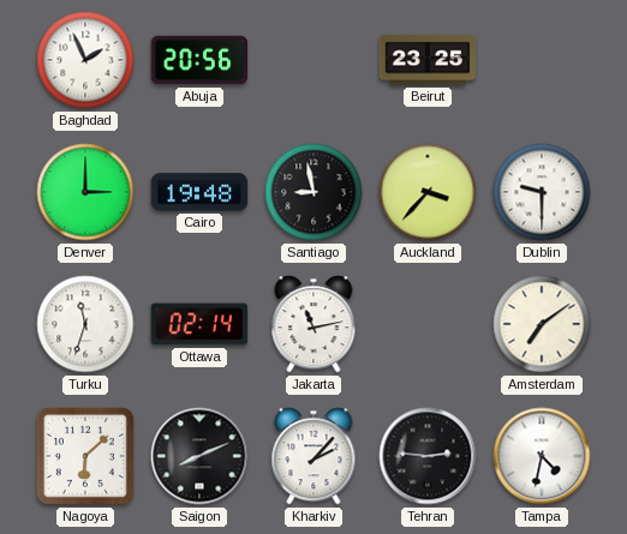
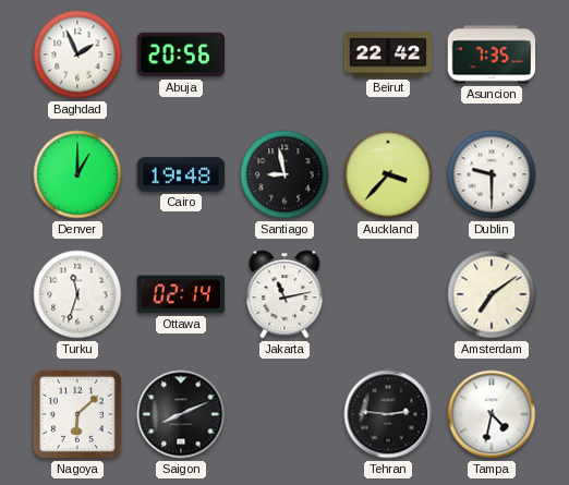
Beirut: 23:25 -> 22:42 (388, 54)
Asuncion: none -> 7:35 (492, 54)
Denver: 3:00 -> 1:00 (77, 174)
Kharkiv: 2:07 -> none (313, 456)
